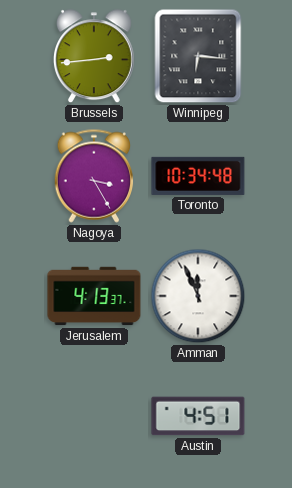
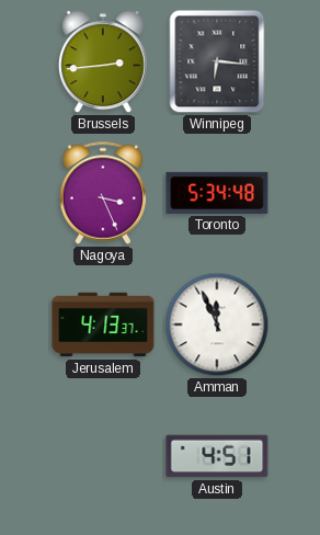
Nagoya: 3:25 -> 3:26 (103, 193)
Toronto: 10:34 -> 5:34 (217, 193)
